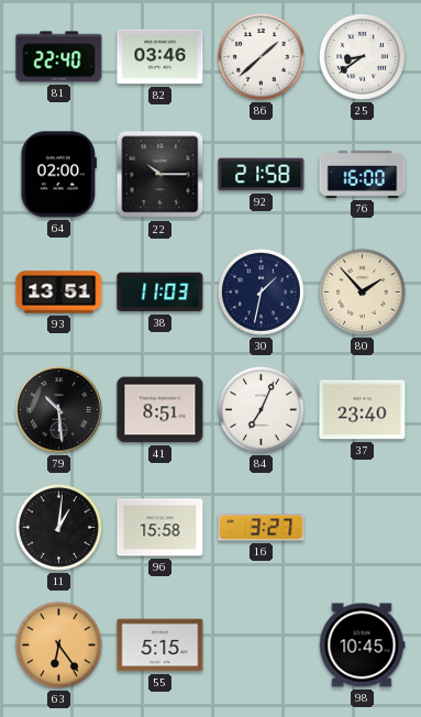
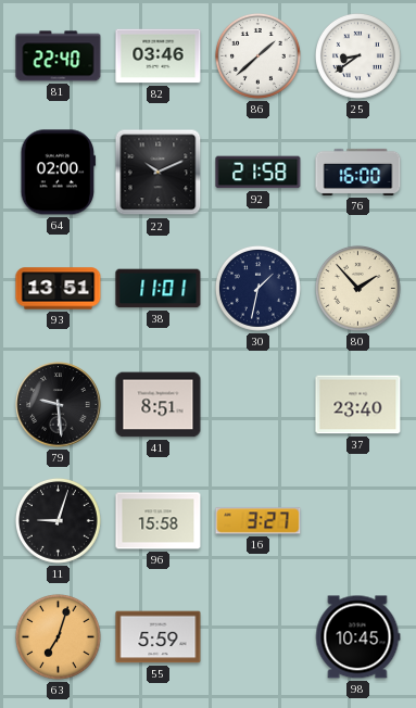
22: 10:15 -> 10:11 (159, 173)
38: 11:03 -> 11:01 (159, 289)
79: 10:29 -> 9:29 (59, 405)
84: 7:04 -> none (261, 409)
11: 1:01 -> 9:03 (58, 520)
63: 6:24 -> 7:03 (58, 636)
55: 5:15 -> 5:59 (159, 637)
